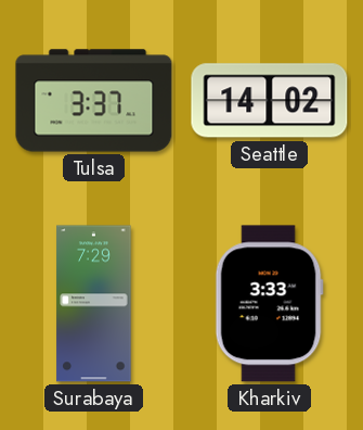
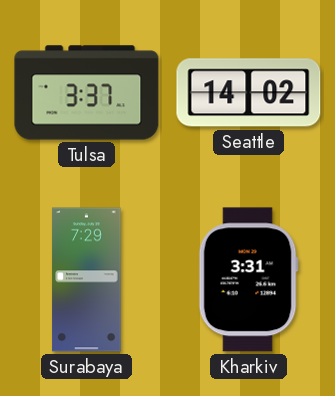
Kharkiv: 3:33 -> 3:31 (248, 280)
